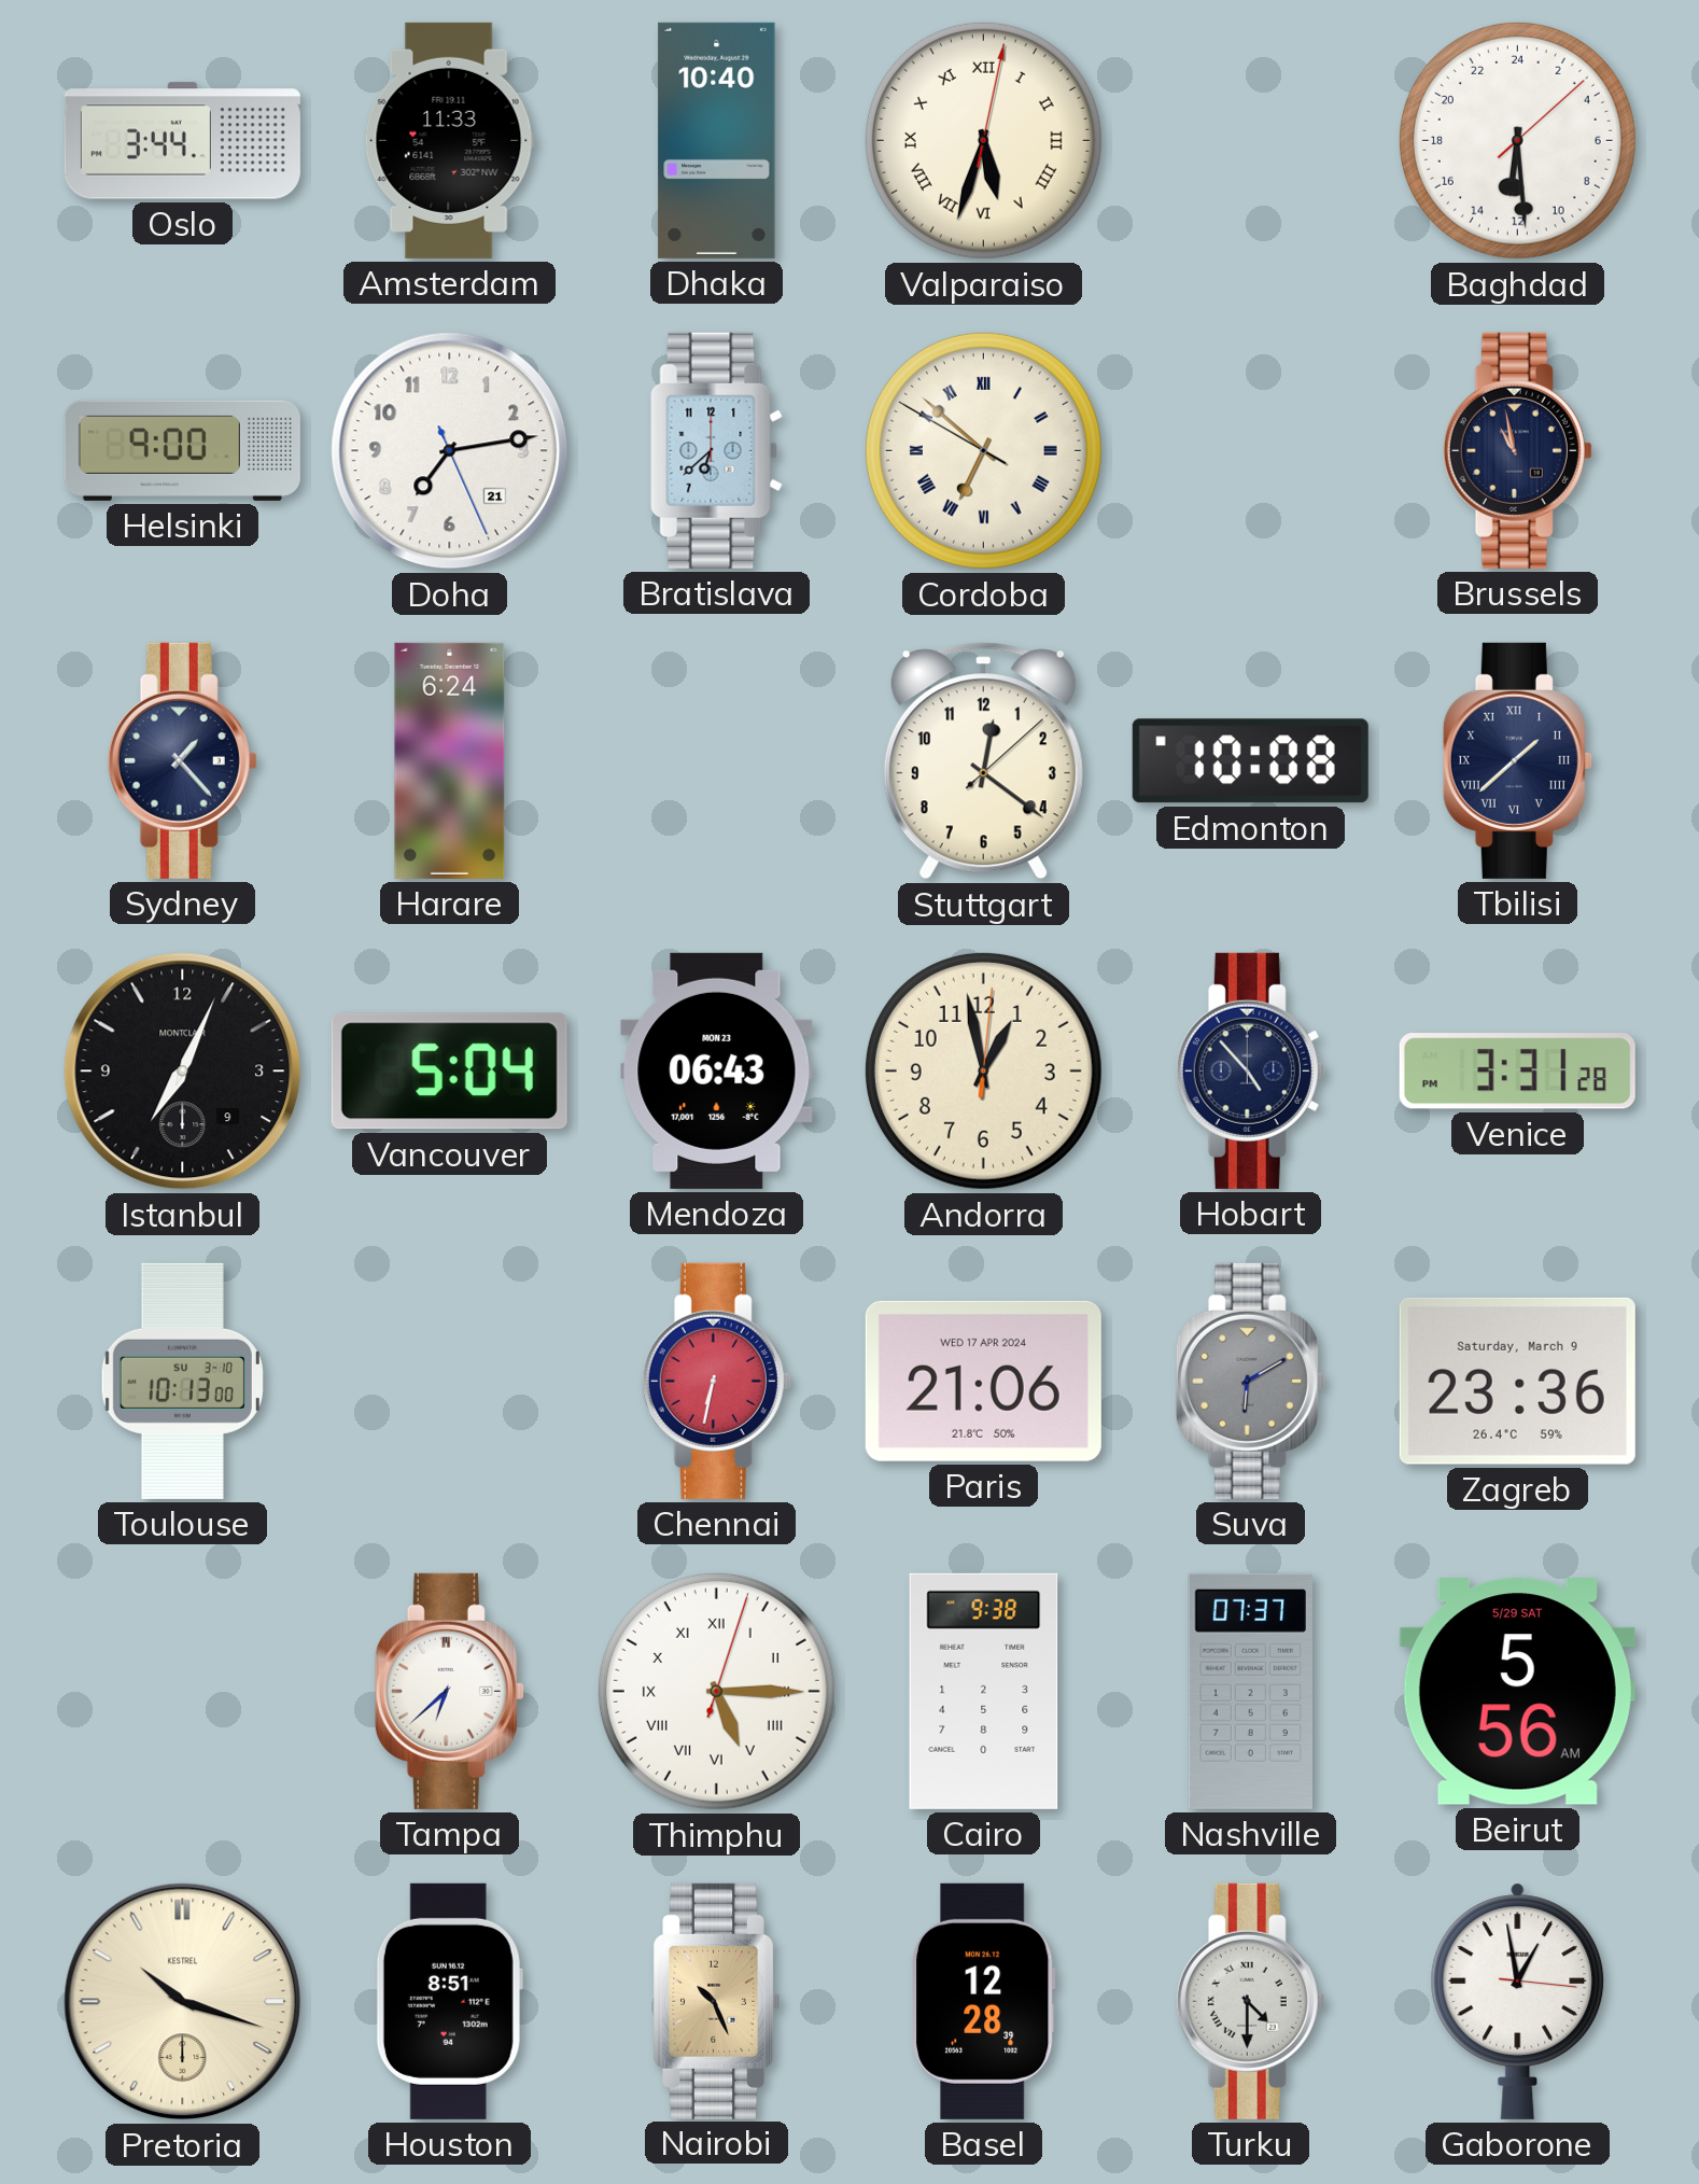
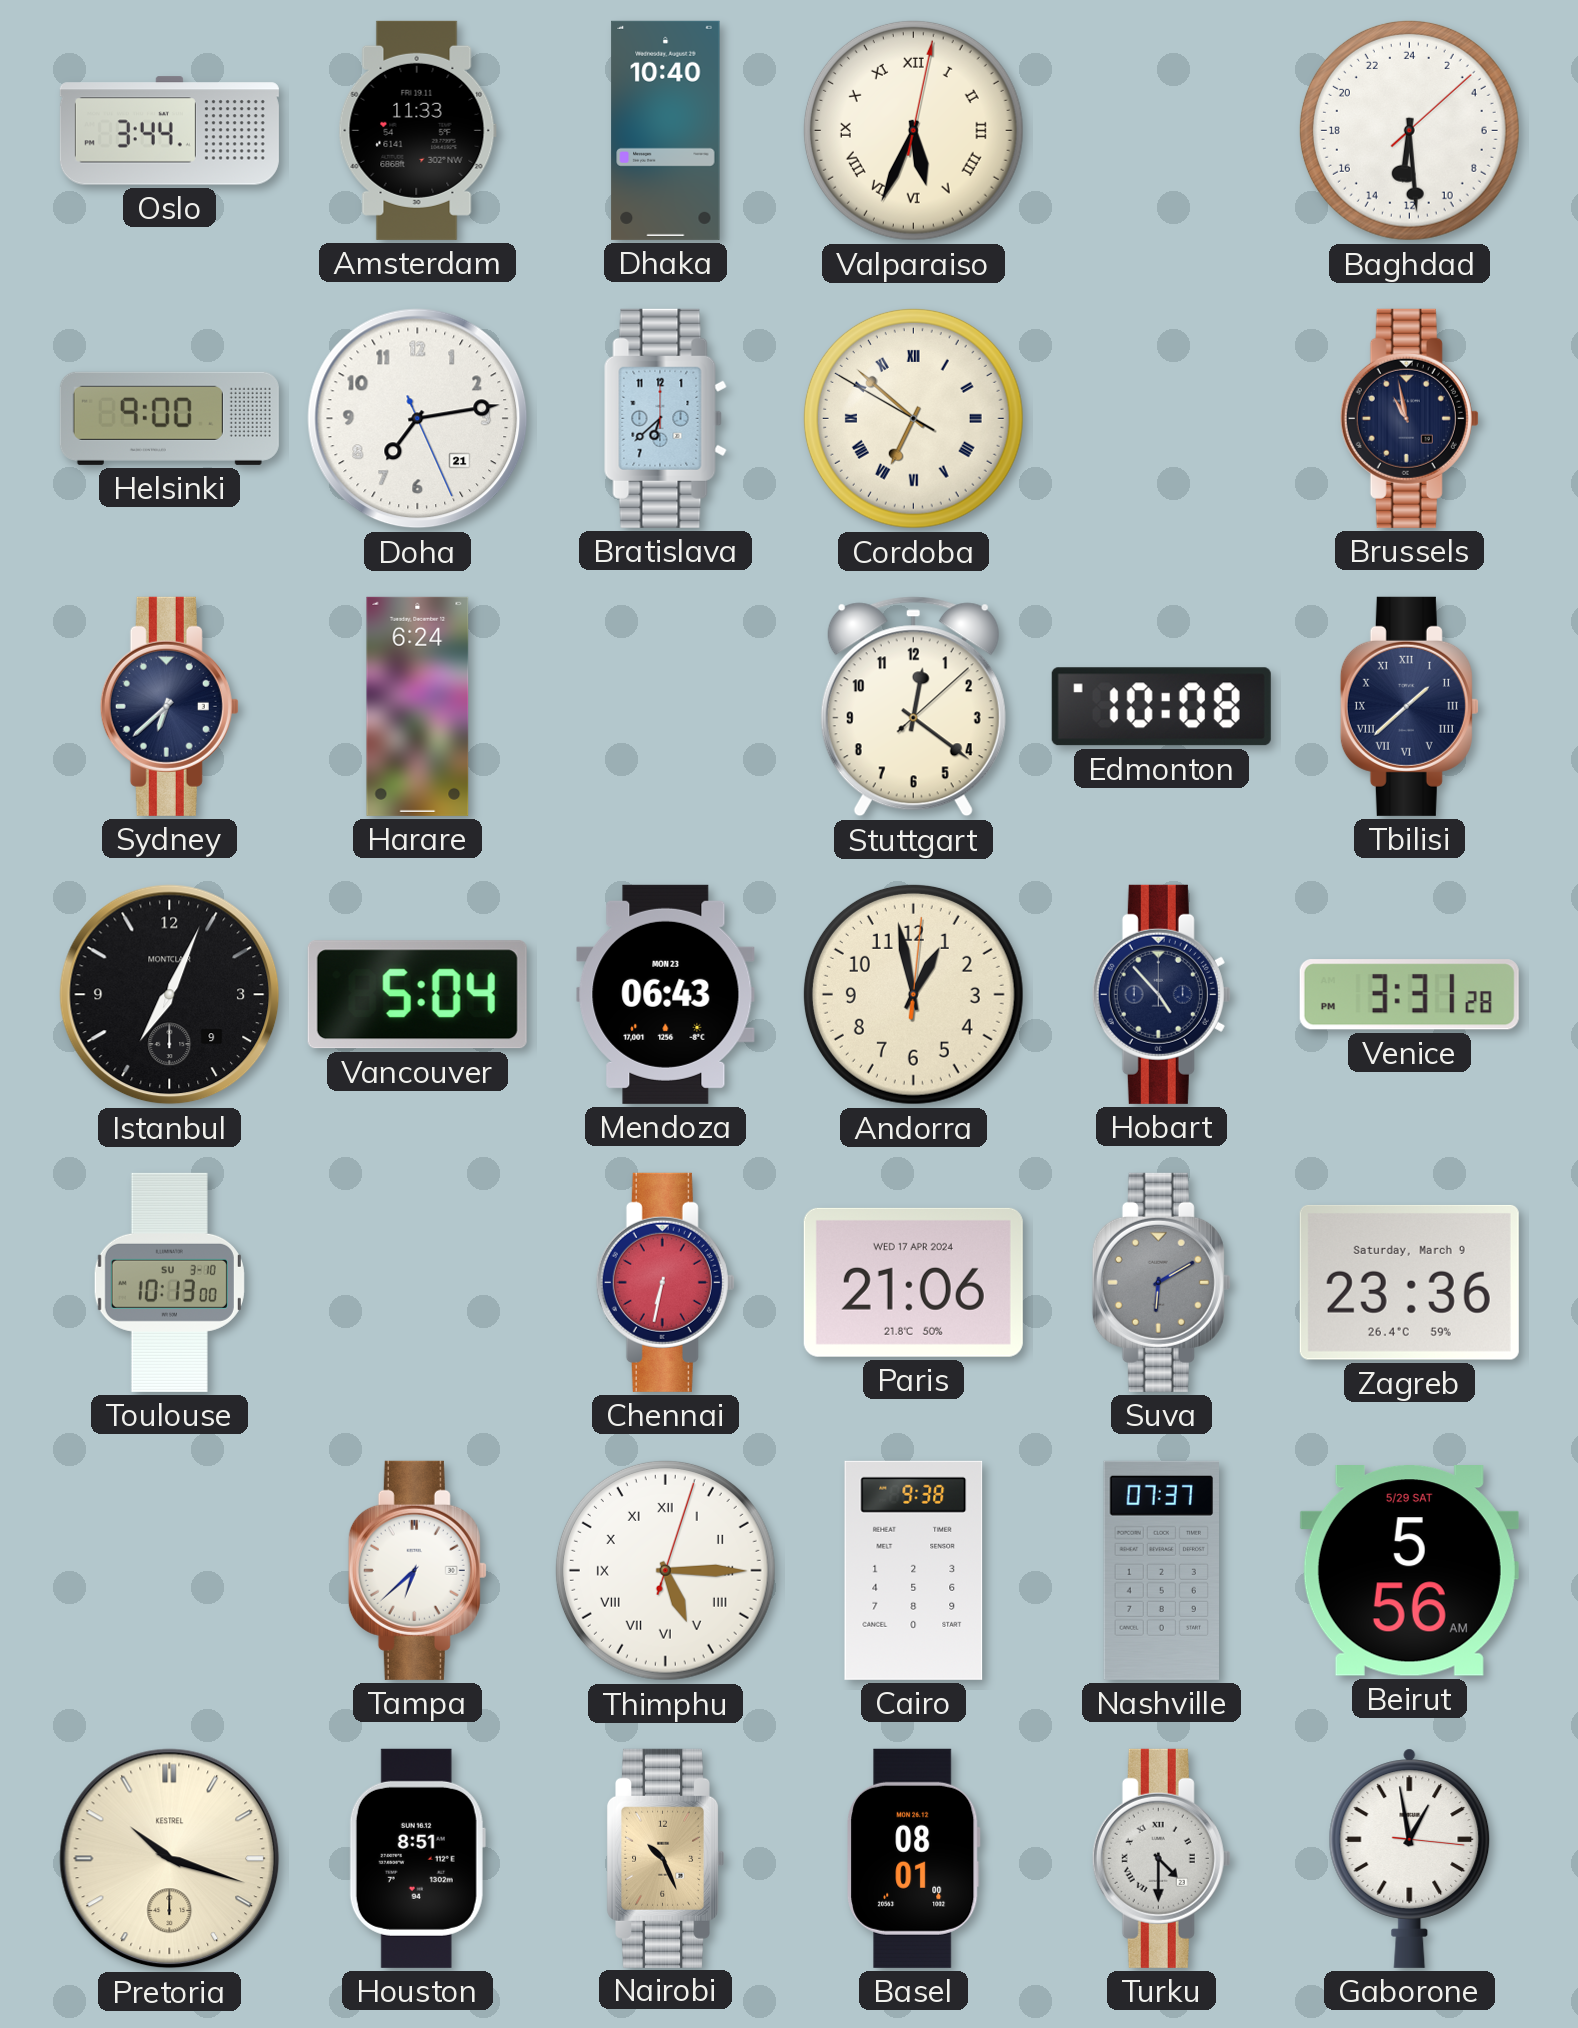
Valparaiso: 5:33 -> 5:34 (913, 130)
Sydney: 1:23 -> 6:38 (169, 706)
Basel: 12:28 -> 08:01 (914, 1858)
